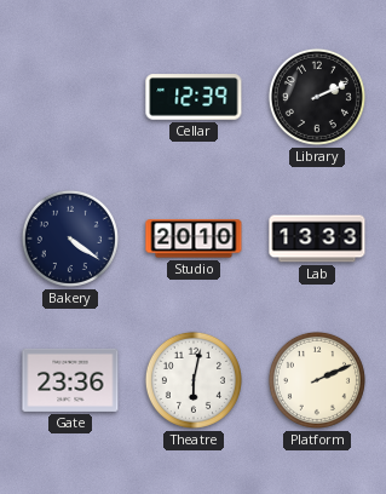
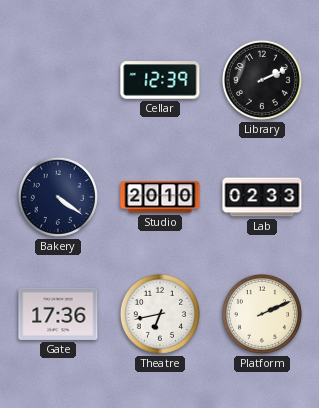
Lab: 13:33 -> 02:33 (262, 197)
Gate: 23:36 -> 17:36 (58, 314)
Theatre: 6:02 -> 6:43 (160, 314)
